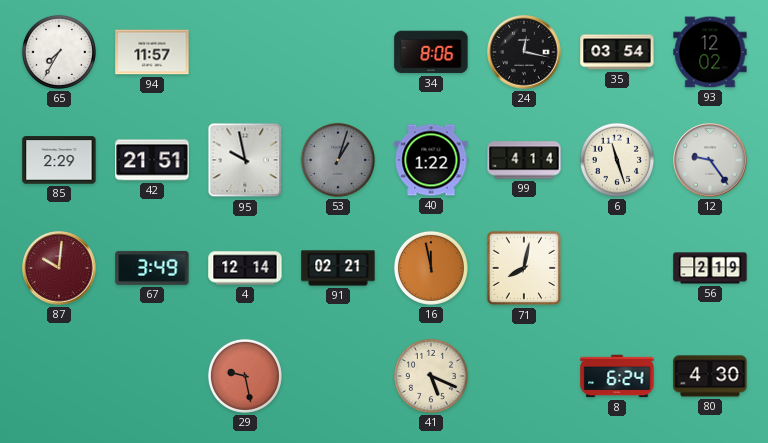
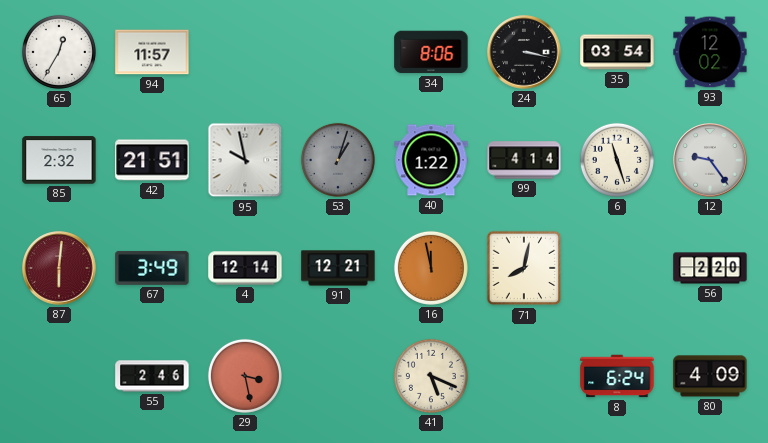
65: 7:35 -> 12:35 (59, 52)
24: 12:17 -> 3:17 (524, 52)
85: 2:29 -> 2:32 (59, 160)
87: 10:01 -> 6:01 (59, 268)
91: 02:21 -> 12:21 (338, 268)
56: 2:19 -> 2:20 (710, 268)
55: none -> 2:46 (152, 376)
29: 9:28 -> 3:28 (245, 376)
80: 4:30 -> 4:09 (710, 376)
